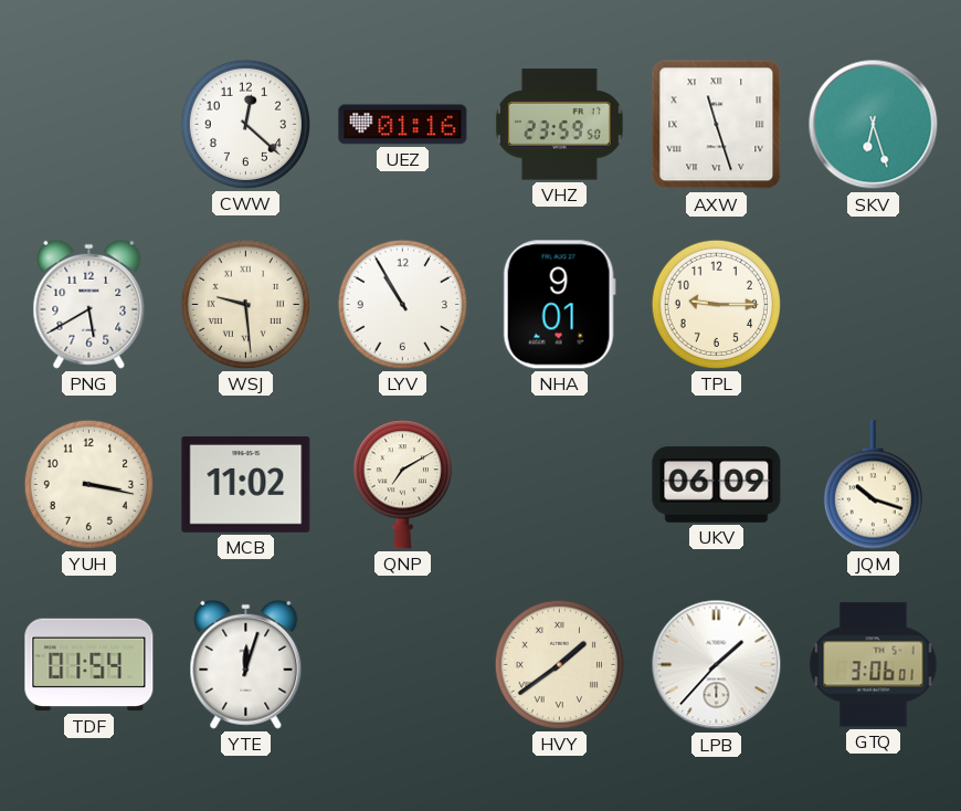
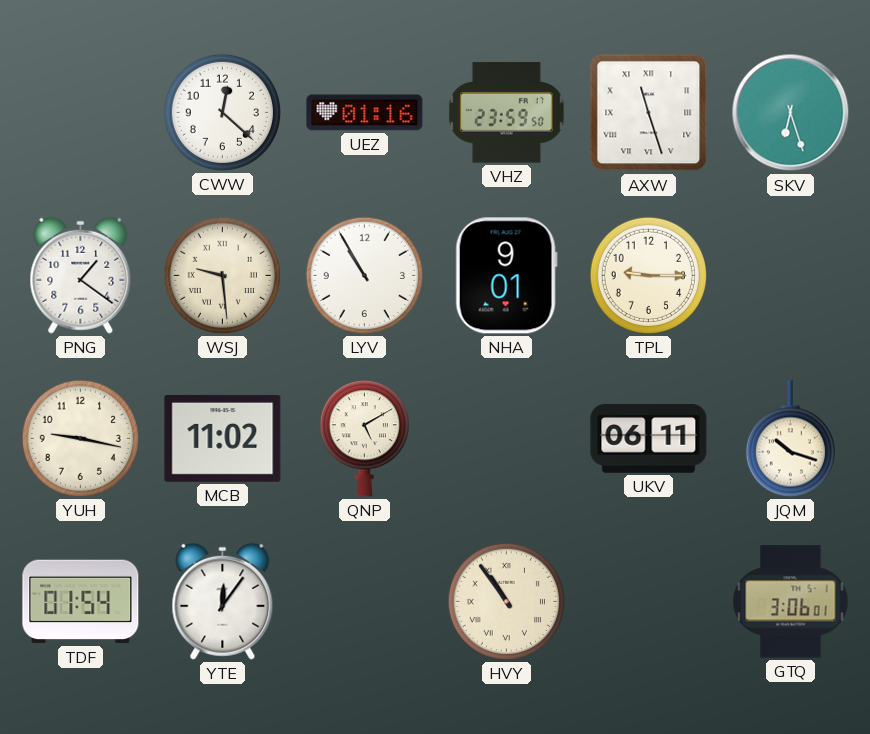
PNG: 5:40 -> 1:21 (81, 275)
YUH: 3:17 -> 9:17 (80, 438)
QNP: 7:10 -> 5:10 (364, 439)
UKV: 06:09 -> 06:11 (649, 439)
YTE: 12:03 -> 12:06 (223, 601)
HVY: 1:39 -> 10:54 (506, 601)
LPB: 1:37 -> none (717, 665)
